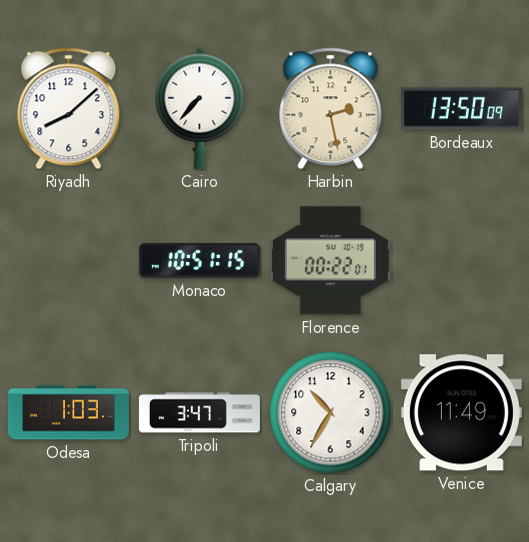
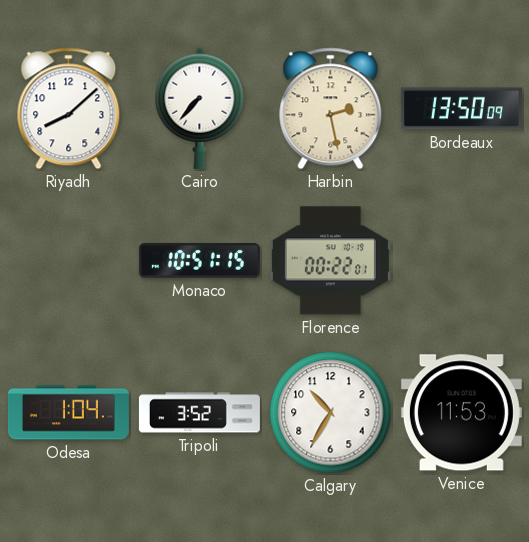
Odesa: 1:03 -> 1:04 (68, 413)
Tripoli: 3:47 -> 3:52 (199, 413)
Venice: 11:49 -> 11:53 (461, 413)
